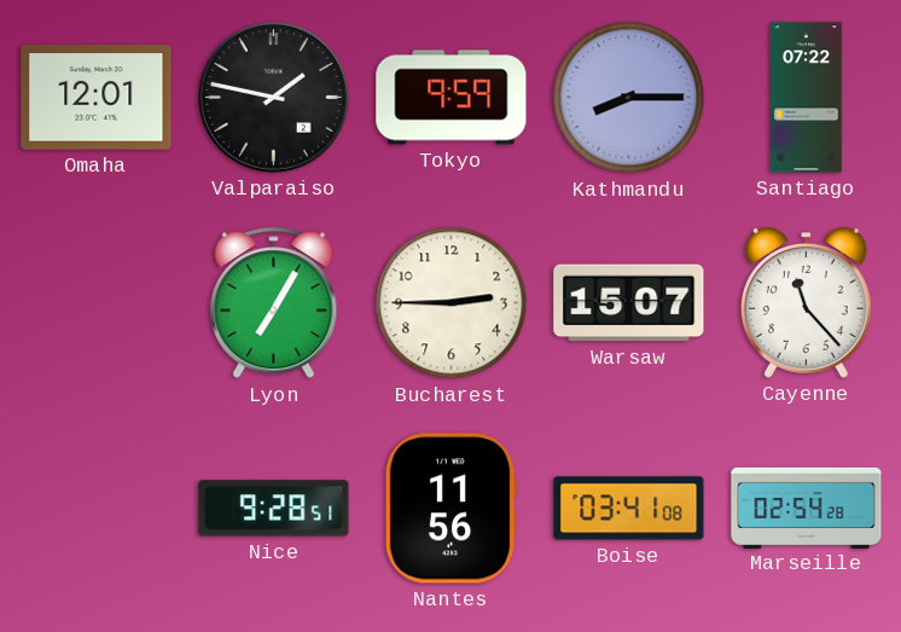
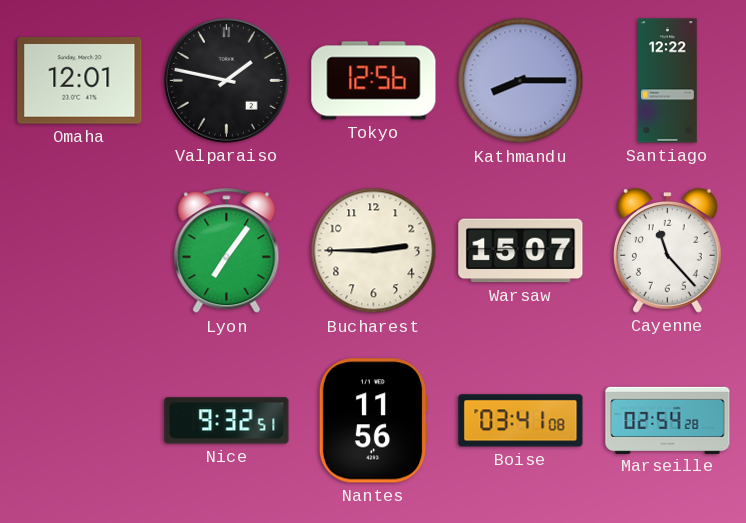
Tokyo: 9:59 -> 12:56 (374, 81)
Santiago: 07:22 -> 12:22 (668, 81)
Lyon: 7:05 -> 7:06 (227, 251)
Nice: 9:28 -> 9:32 (227, 421)
